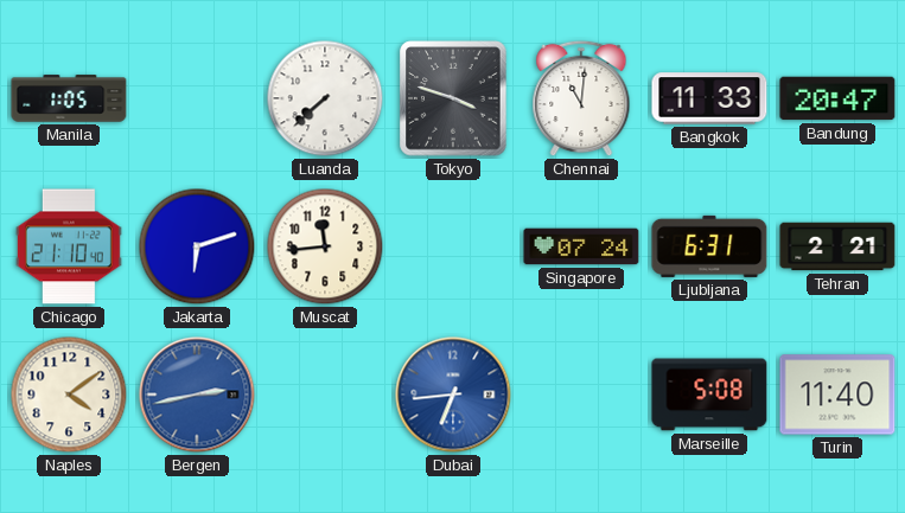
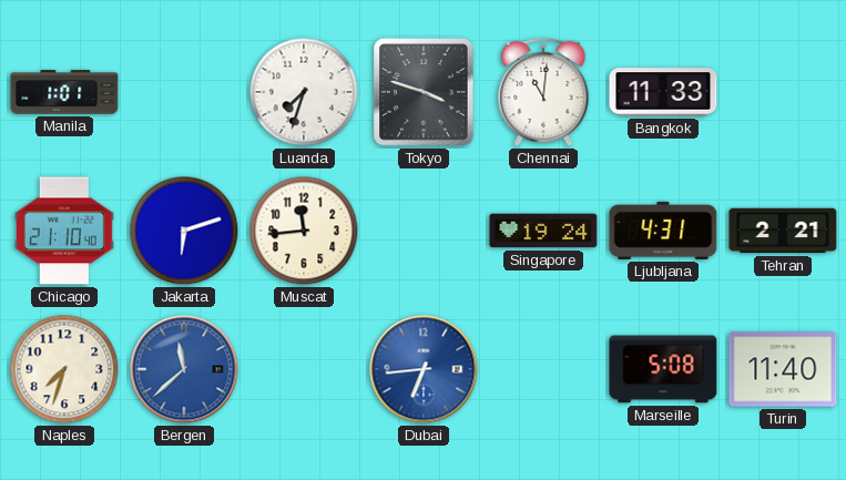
Manila: 1:05 -> 1:01 (64, 92)
Luanda: 7:38 -> 7:33 (304, 92)
Bandung: 20:47 -> none (837, 98)
Singapore: 07:24 -> 19:24 (543, 231)
Ljubljana: 6:31 -> 4:31 (663, 231)
Naples: 4:09 -> 7:33 (64, 369)
Bergen: 2:43 -> 11:38 (184, 369)
